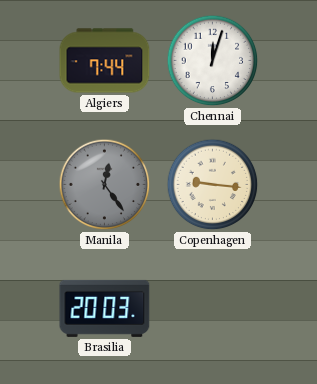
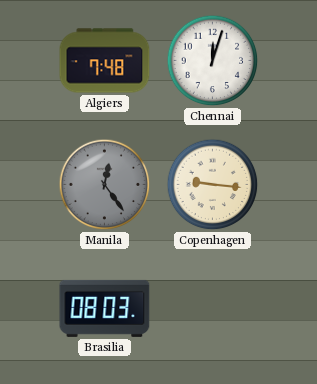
Algiers: 7:44 -> 7:48 (105, 61)
Brasilia: 20:03 -> 08:03 (105, 308)
